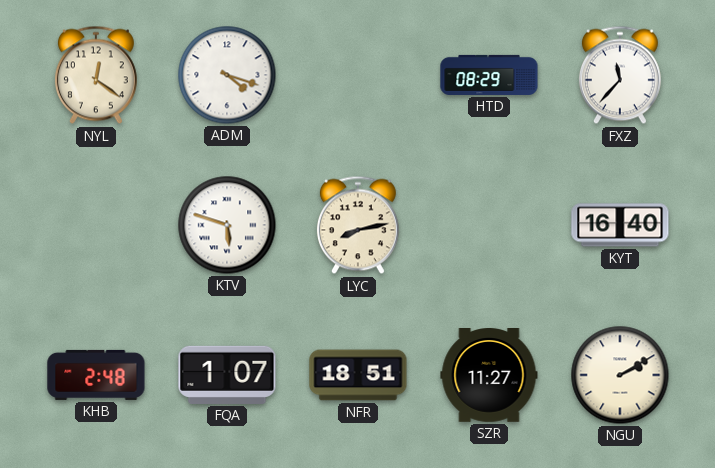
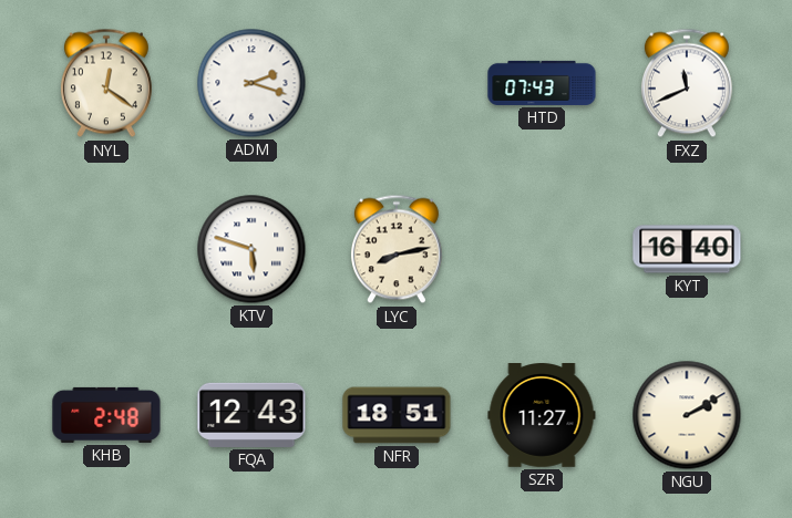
ADM: 4:18 -> 2:18 (251, 83)
HTD: 08:29 -> 07:43 (542, 83)
FXZ: 11:37 -> 11:41 (687, 83)
FQA: 1:07 -> 12:43 (251, 415)
